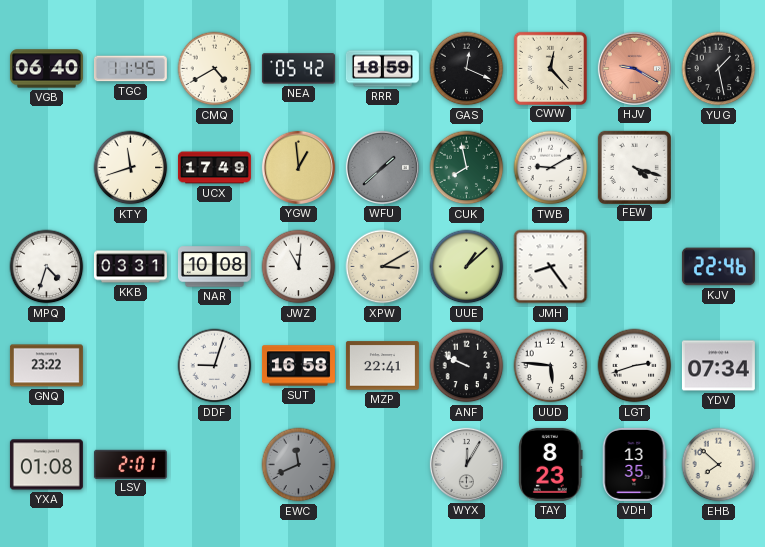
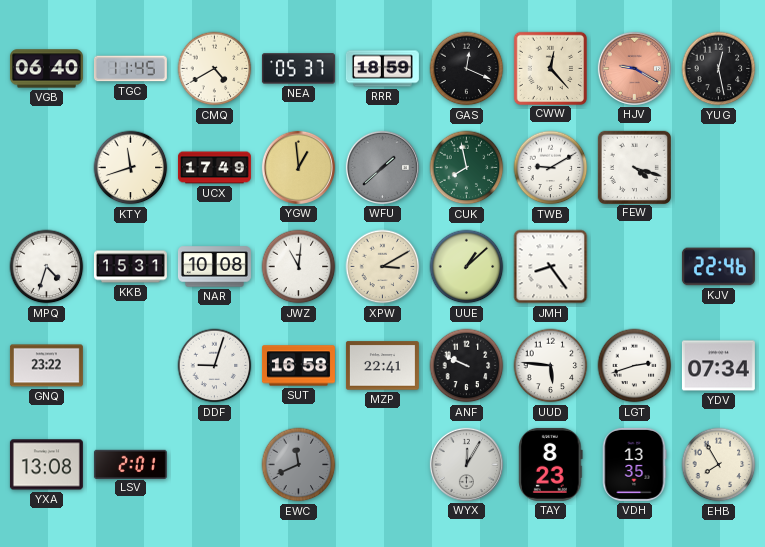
NEA: 05:42 -> 05:37 (298, 69)
YUG: 1:28 -> 12:28 (719, 69)
KKB: 03:31 -> 15:31 (130, 267)
YXA: 01:08 -> 13:08 (46, 465)
EHB: 7:52 -> 7:55 (719, 465)
